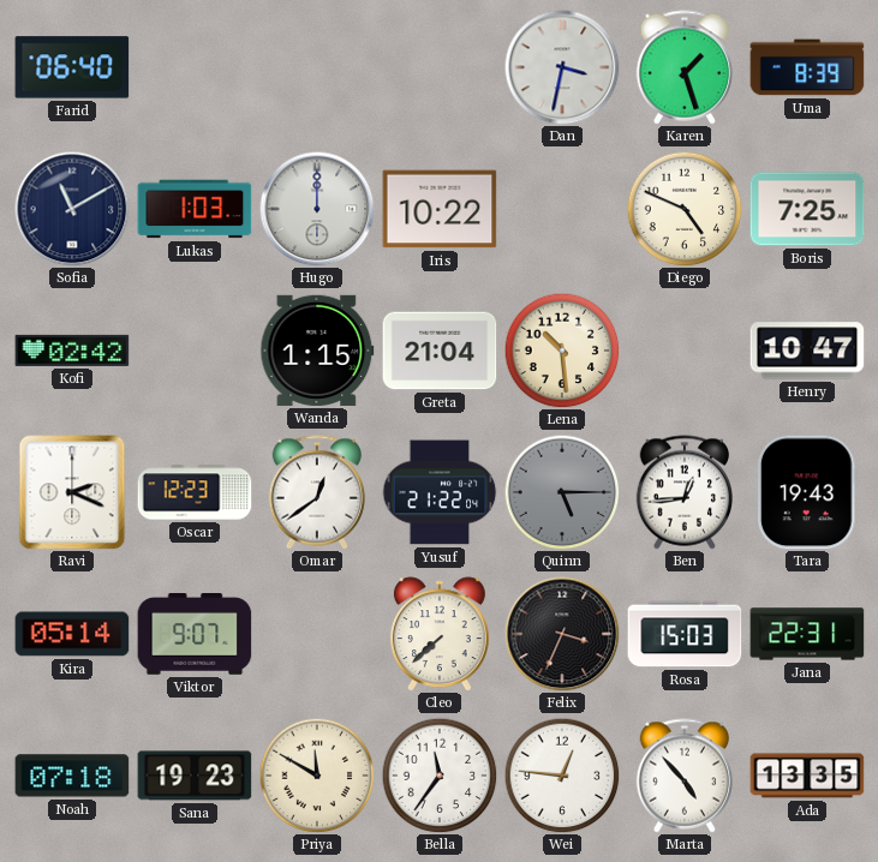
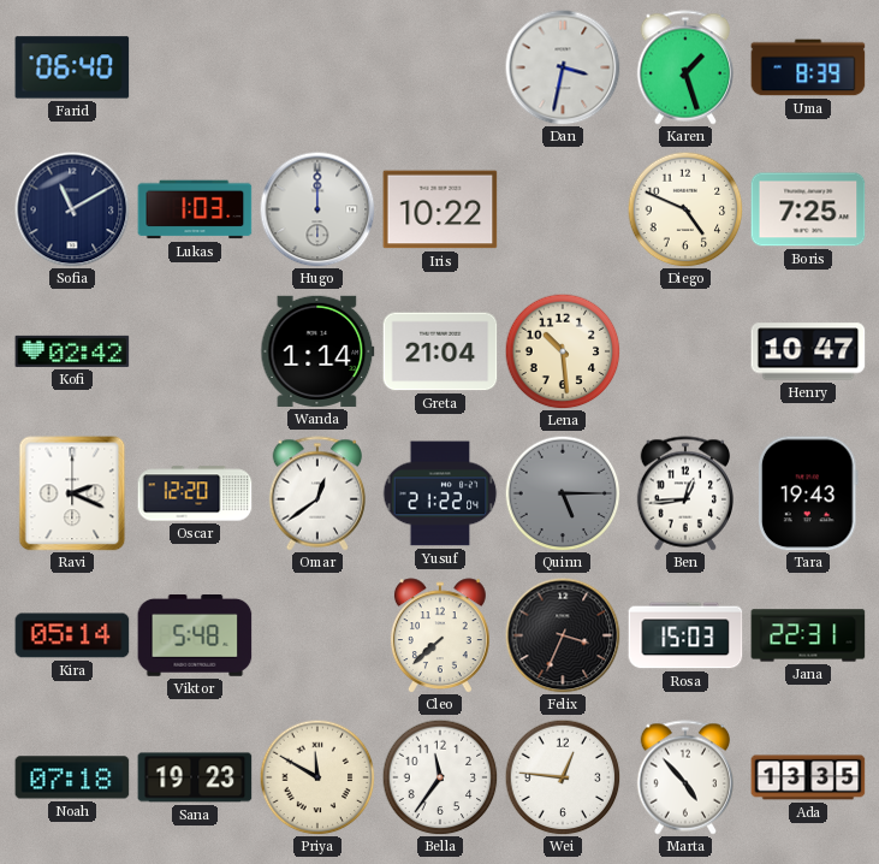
Wanda: 1:15 -> 1:14 (317, 351)
Oscar: 12:23 -> 12:20 (195, 493)
Viktor: 9:07 -> 5:48 (195, 637)
